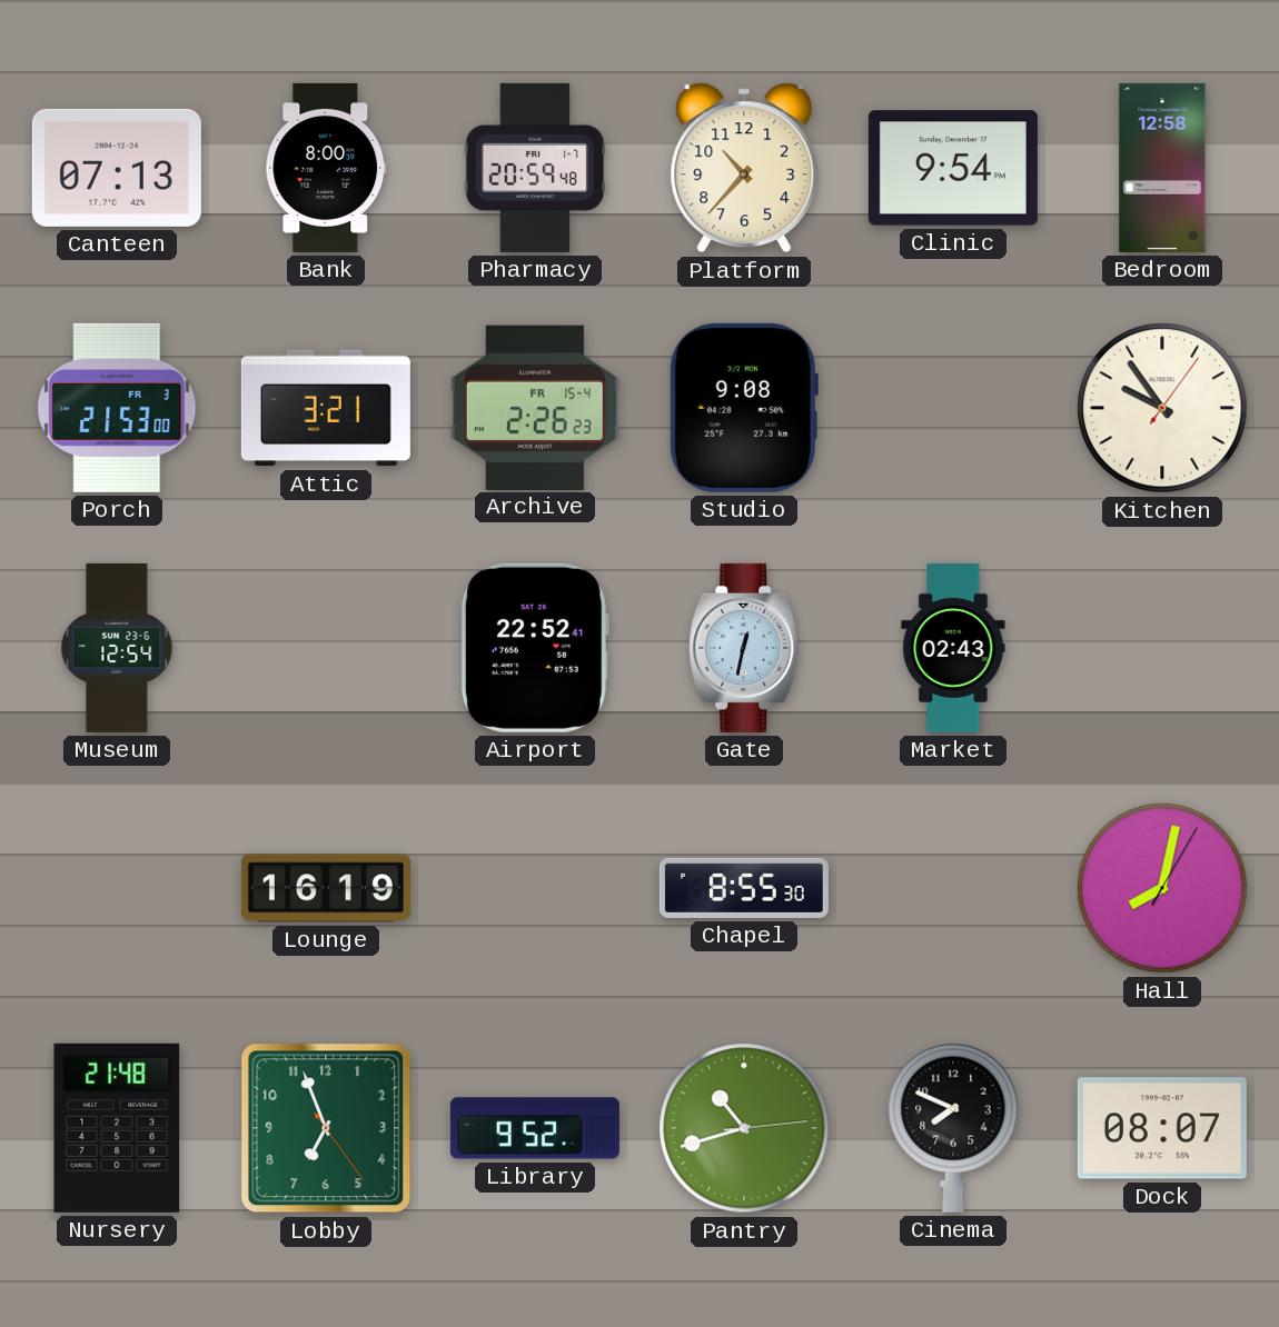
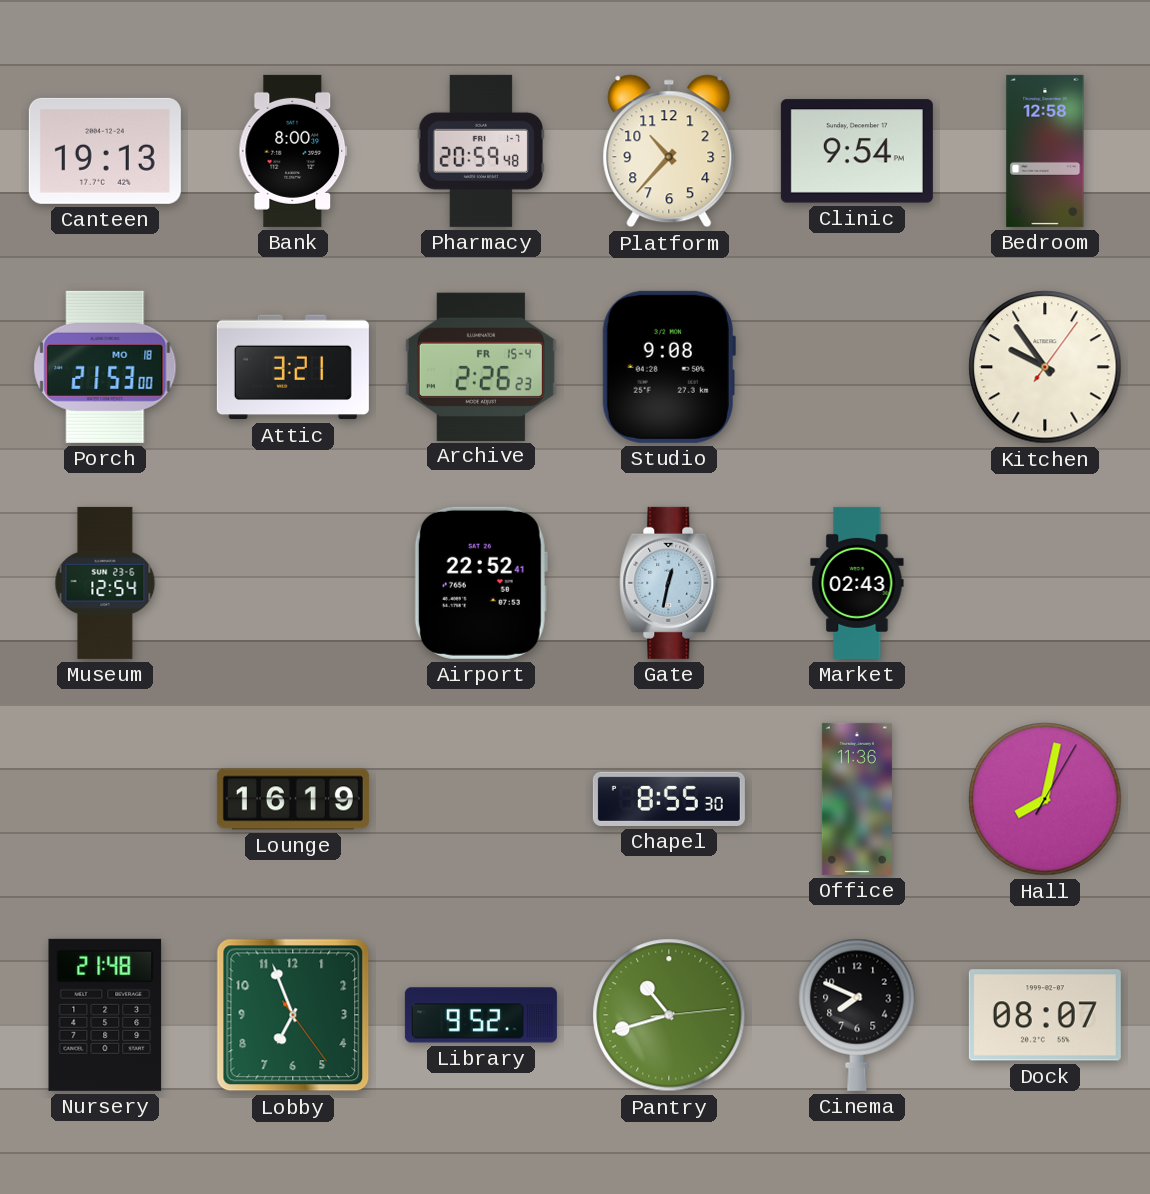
Canteen: 07:13 -> 19:13 (105, 151)
Porch date: FR 3 -> MO 18 (105, 367)
Office: none -> 11:36 (857, 799)
